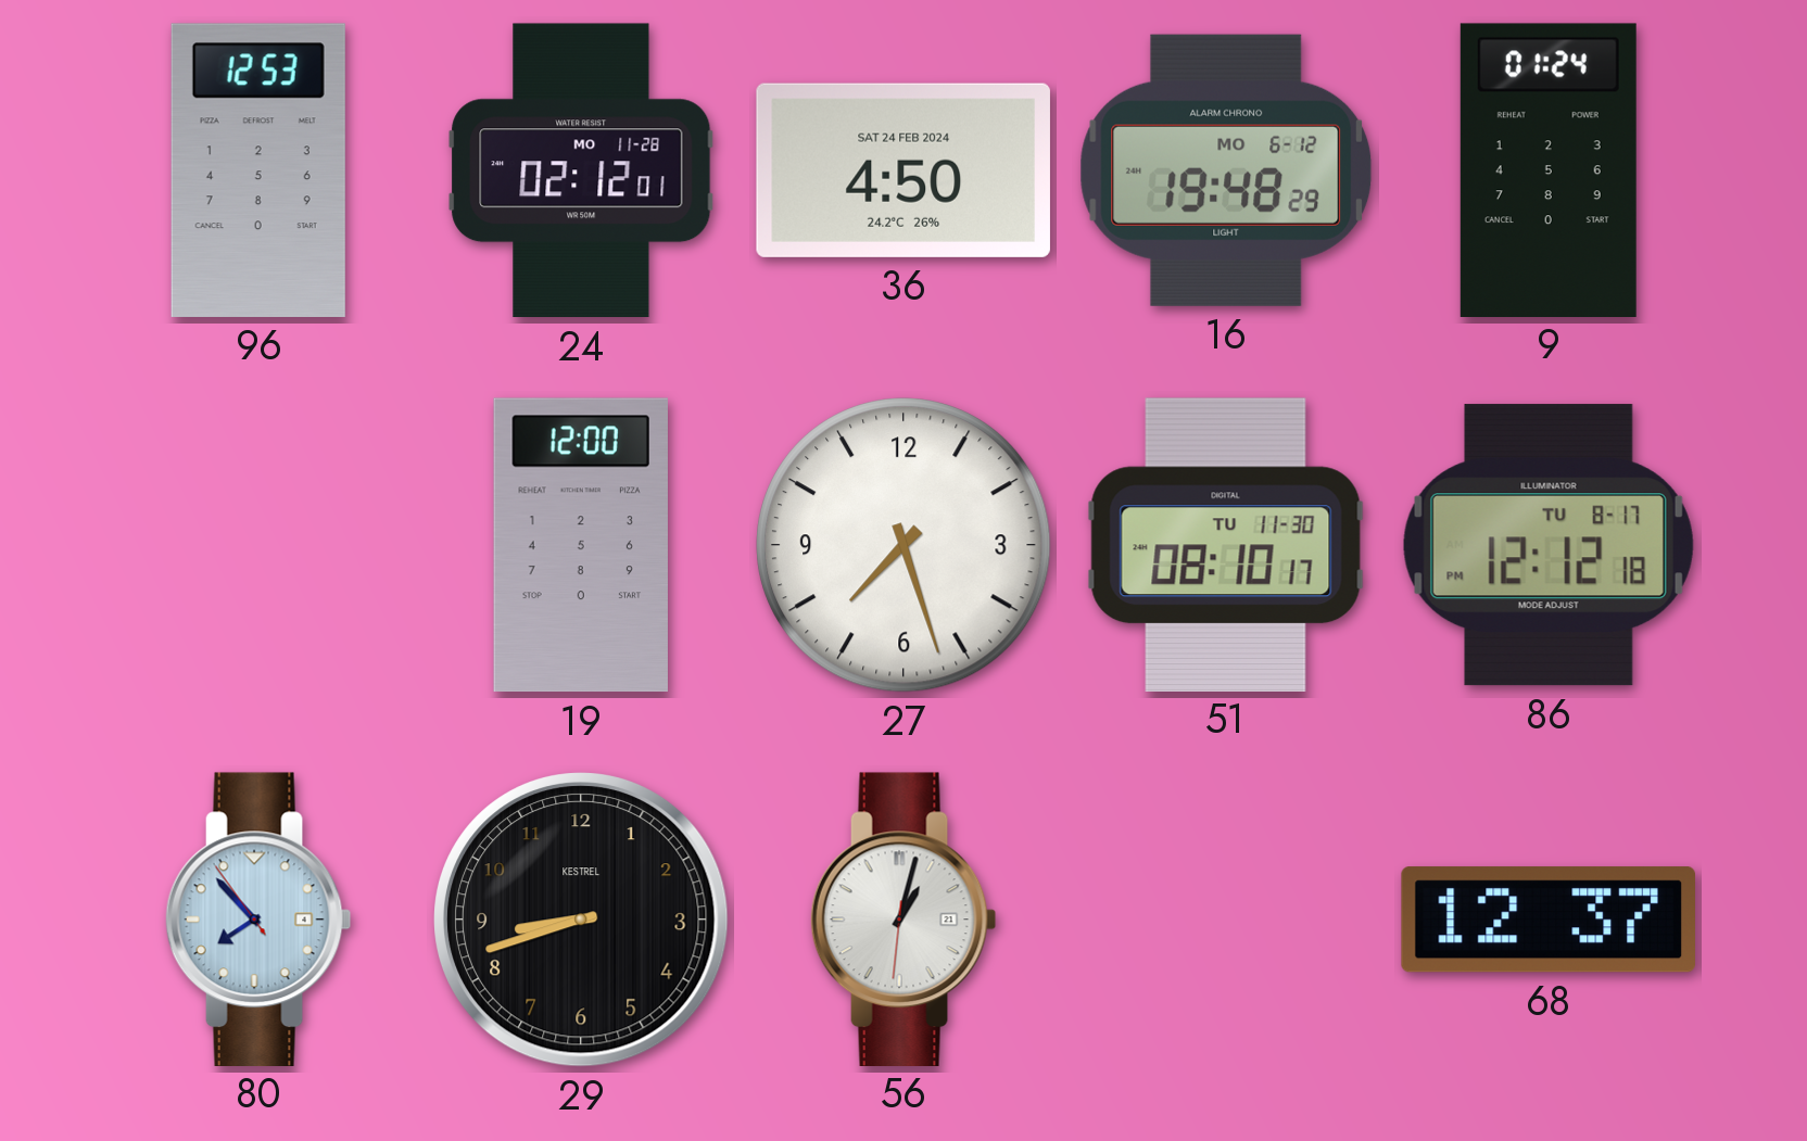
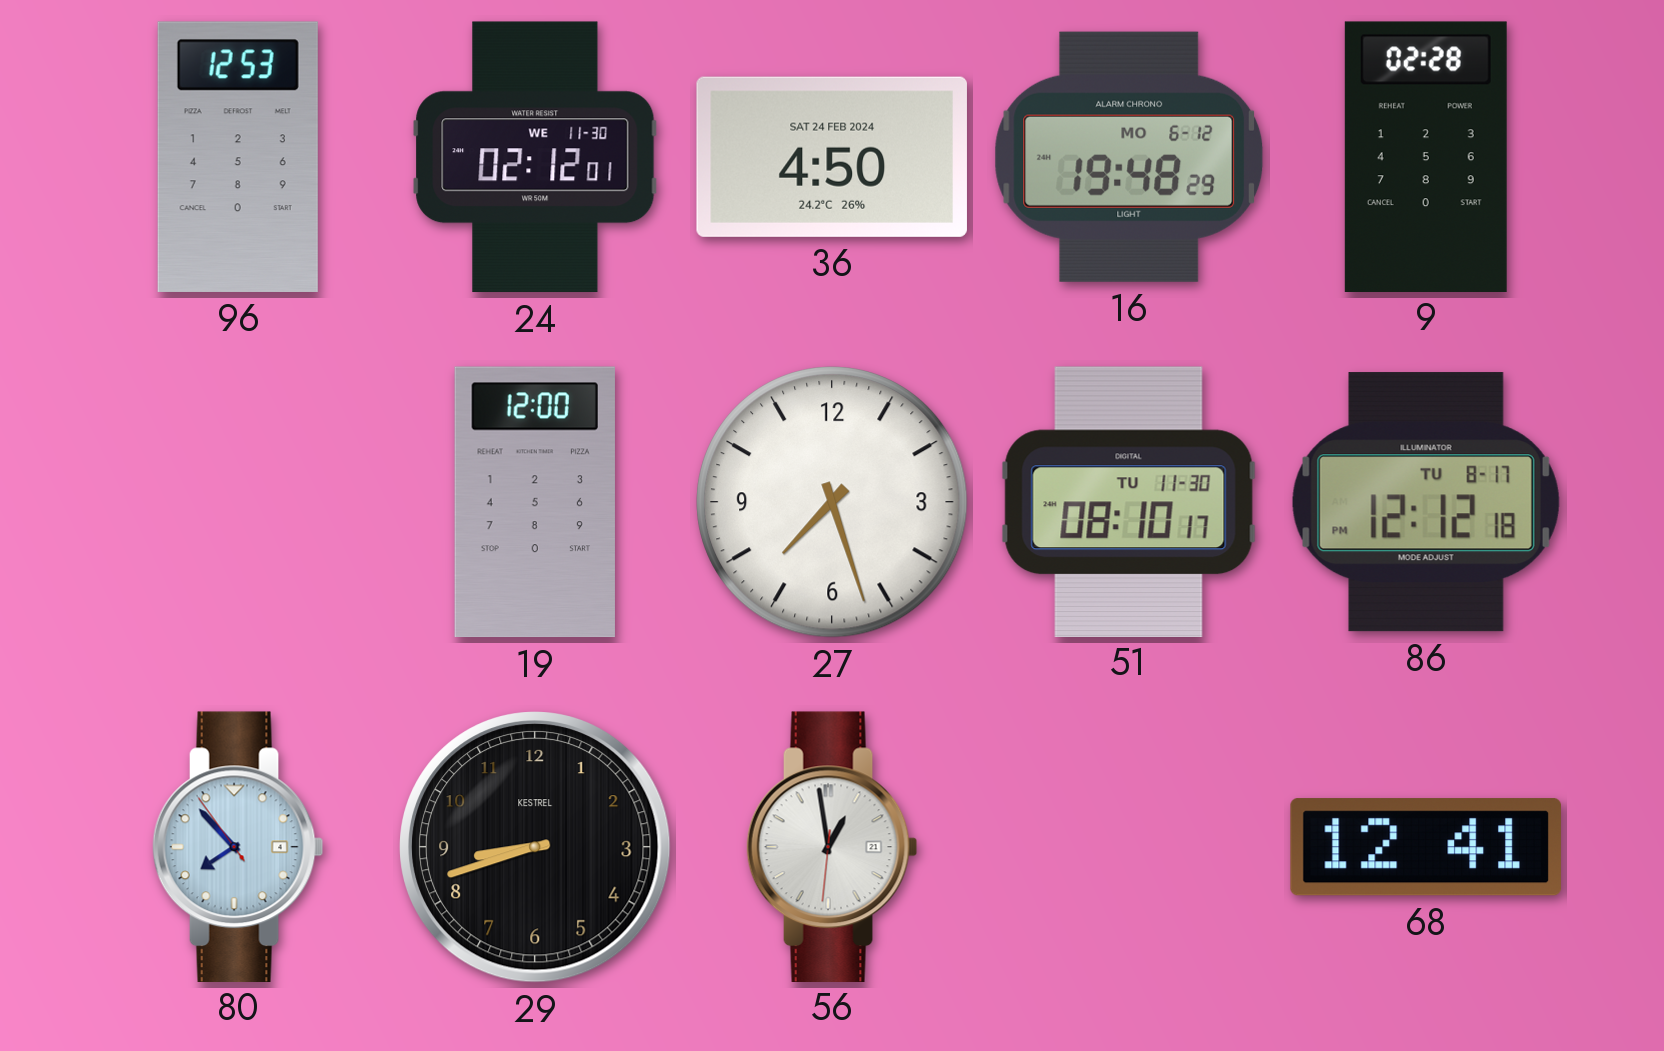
24 date: MO 11-28 -> WE 11-30 (535, 157)
9: 01:24 -> 02:28 (1426, 156)
56: 1:02 -> 12:58 (832, 846)
68: 12:37 -> 12:41 (1426, 847)
